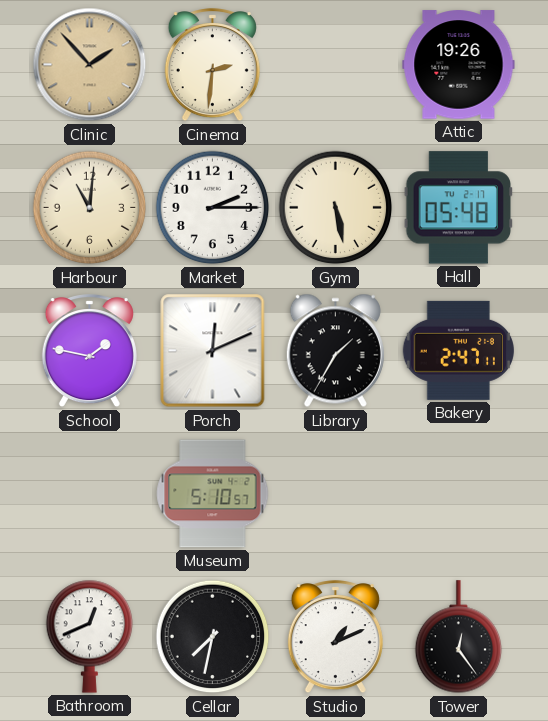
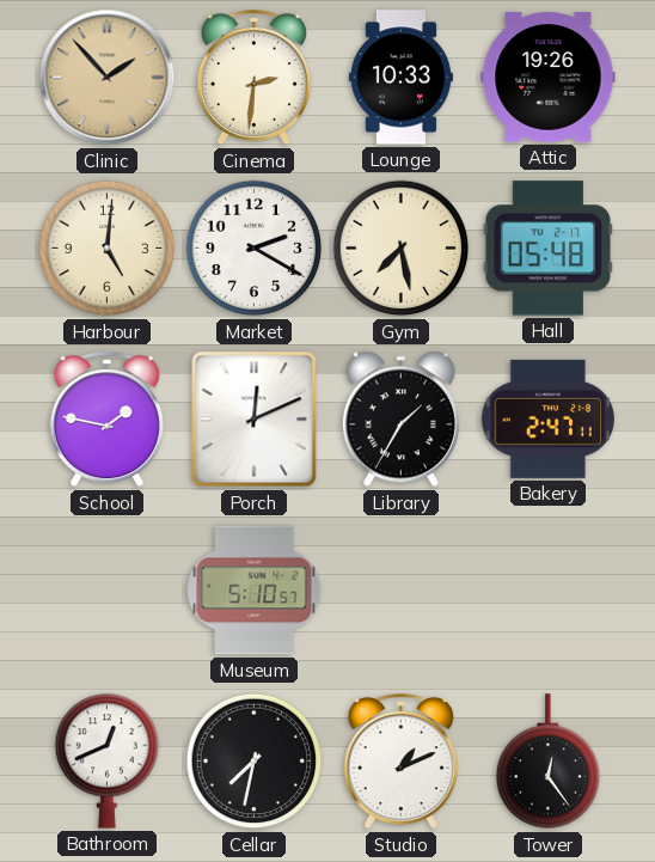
Lounge: none -> 10:33 (400, 78)
Harbour: 11:01 -> 5:01 (108, 249)
Market: 2:15 -> 2:20 (255, 249)
Gym: 5:28 -> 7:28 (402, 249)
